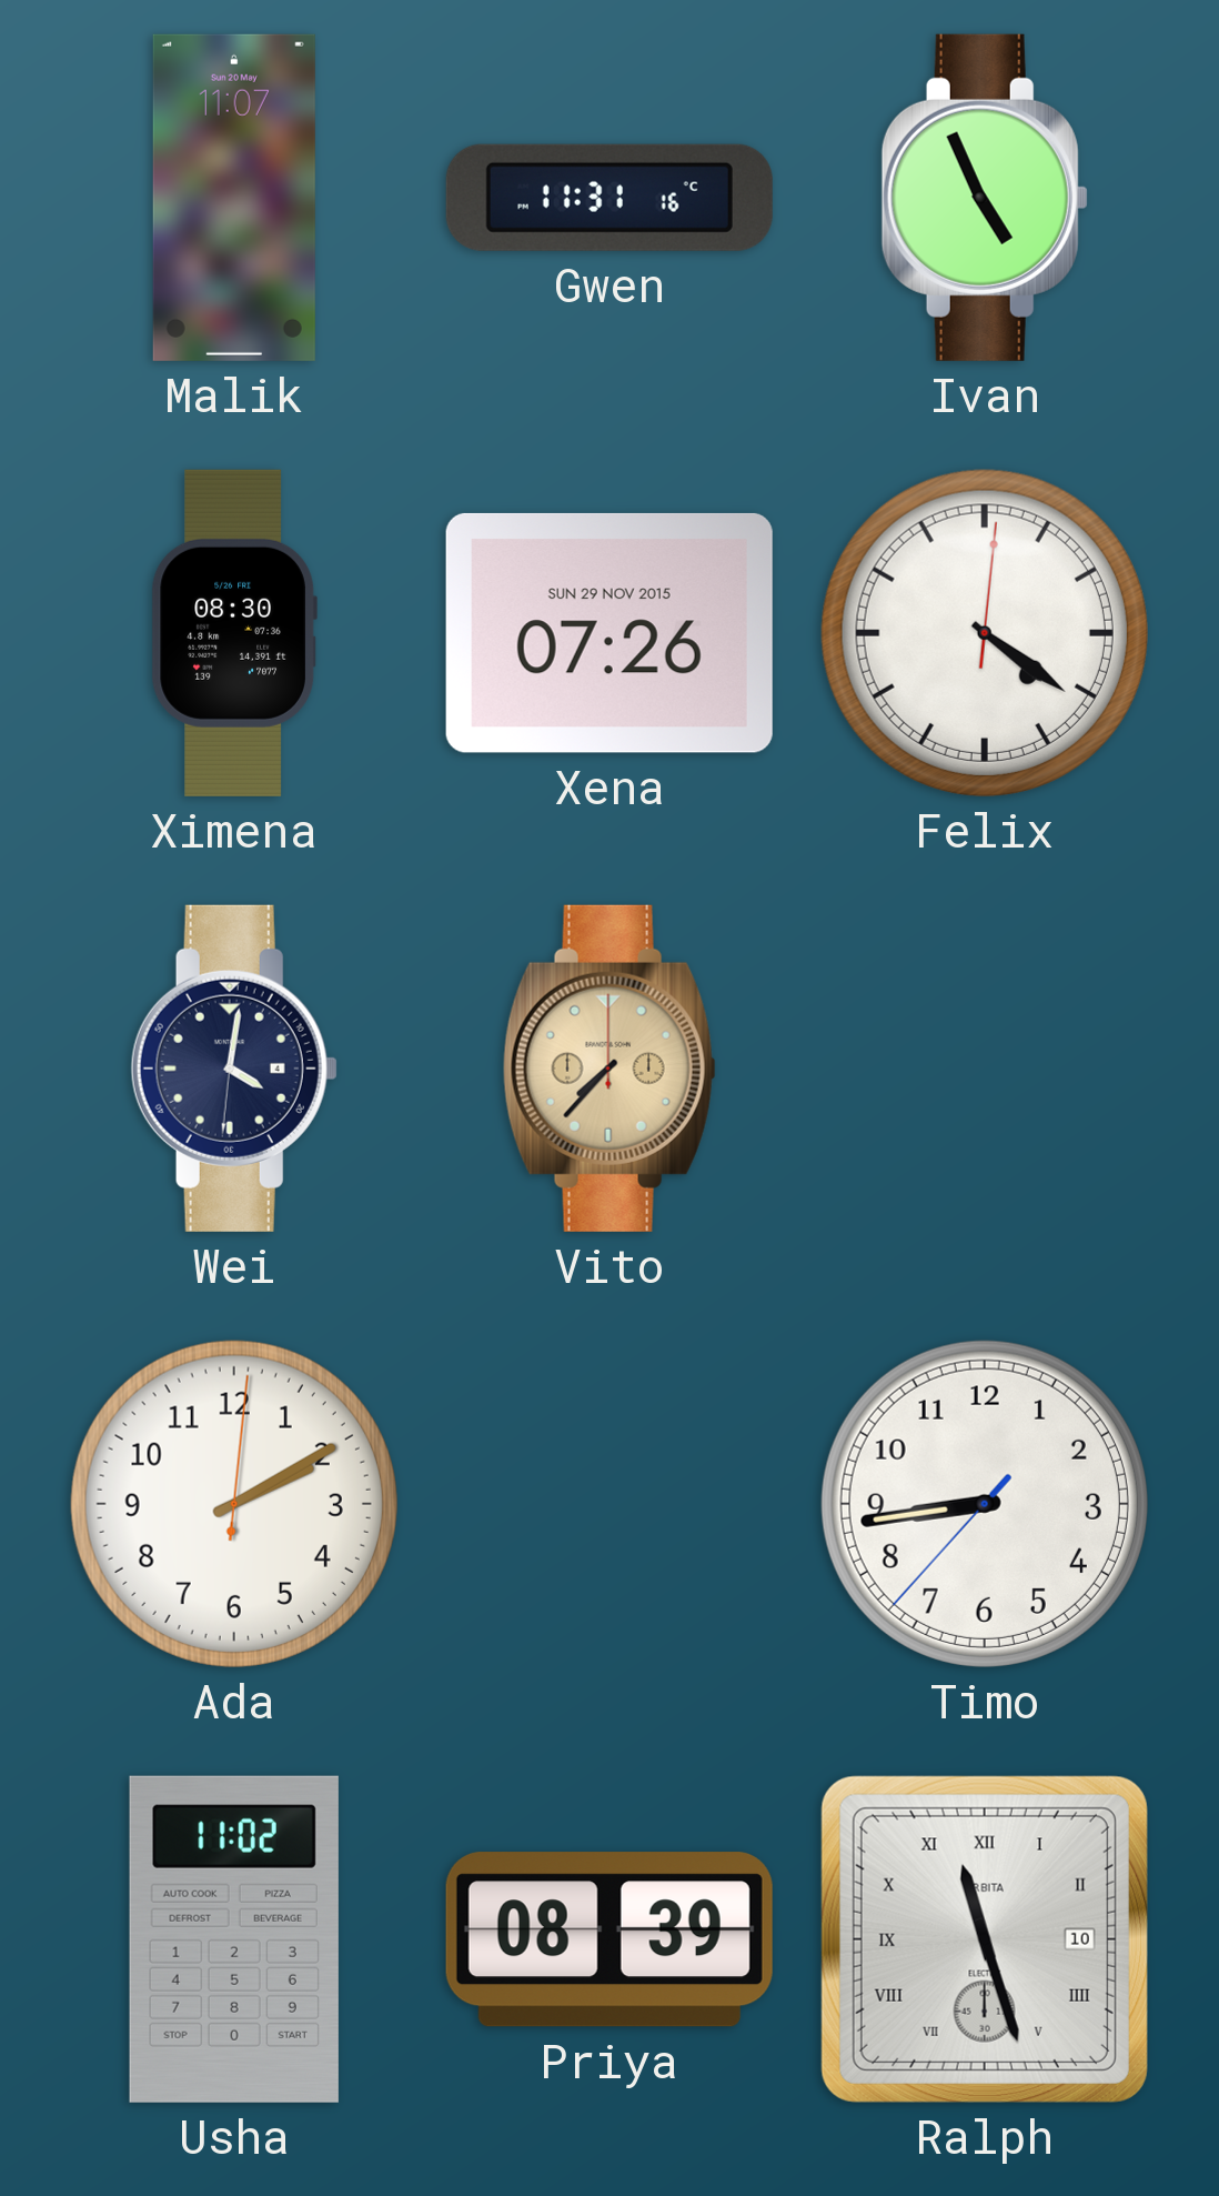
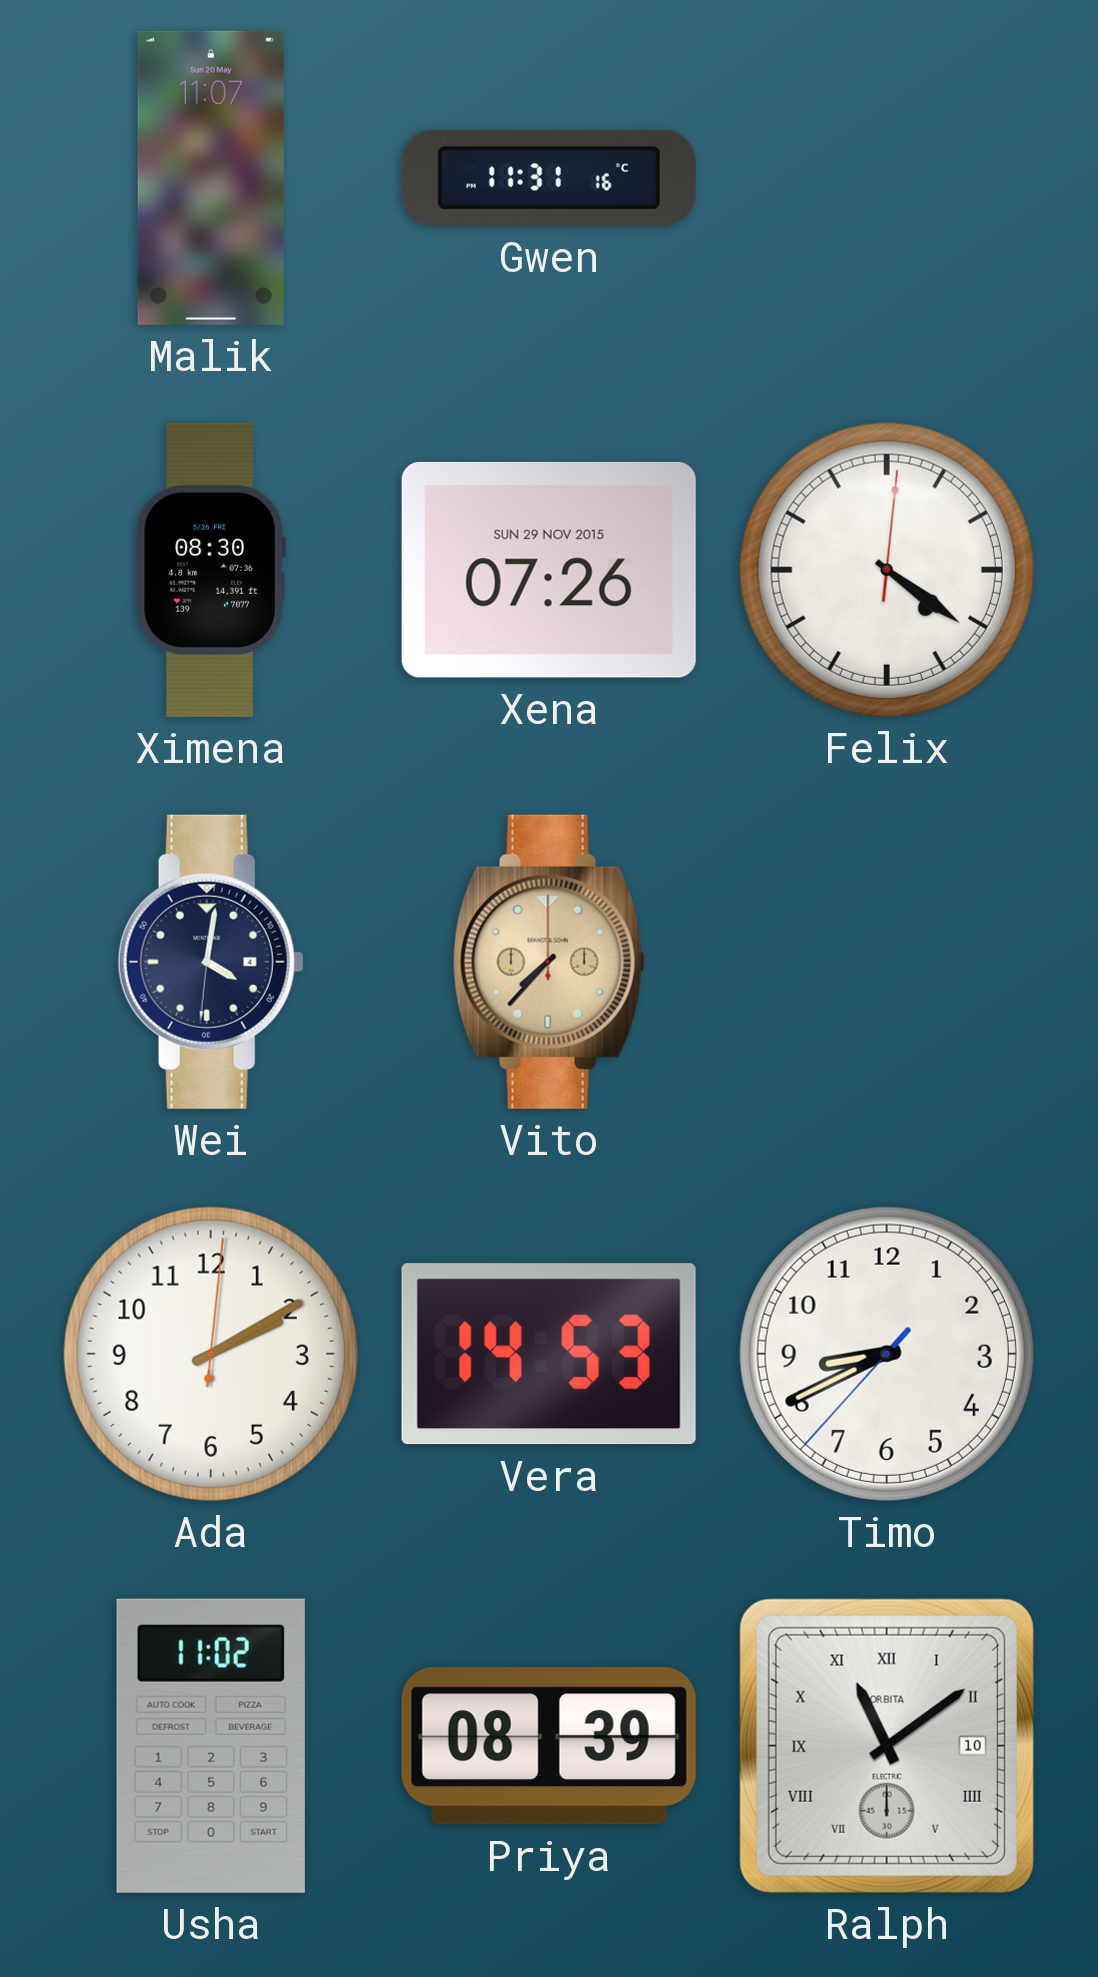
Ivan: 4:56 -> none (985, 198)
Vera: none -> 14:53 (549, 1354)
Timo: 8:43 -> 8:40 (887, 1354)
Ralph: 11:27 -> 11:09 (887, 1746)
